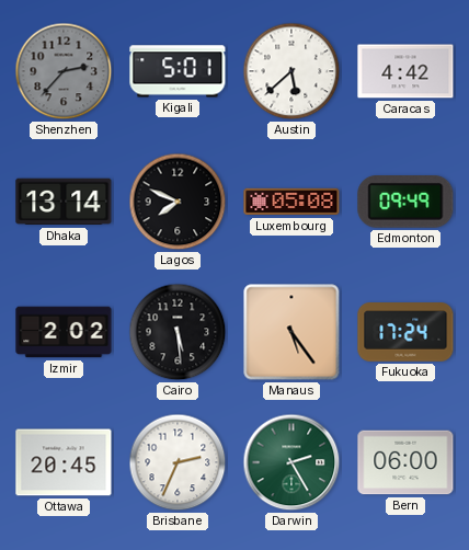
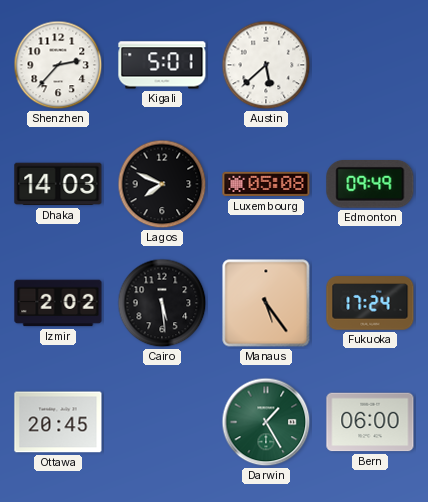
Shenzhen dial: grey -> white (58, 65)
Caracas: 4:42 -> none (405, 71)
Dhaka: 13:14 -> 14:03 (58, 184)
Brisbane: 2:34 -> none (178, 462)
Darwin: 2:25 -> 1:25 (266, 422)
